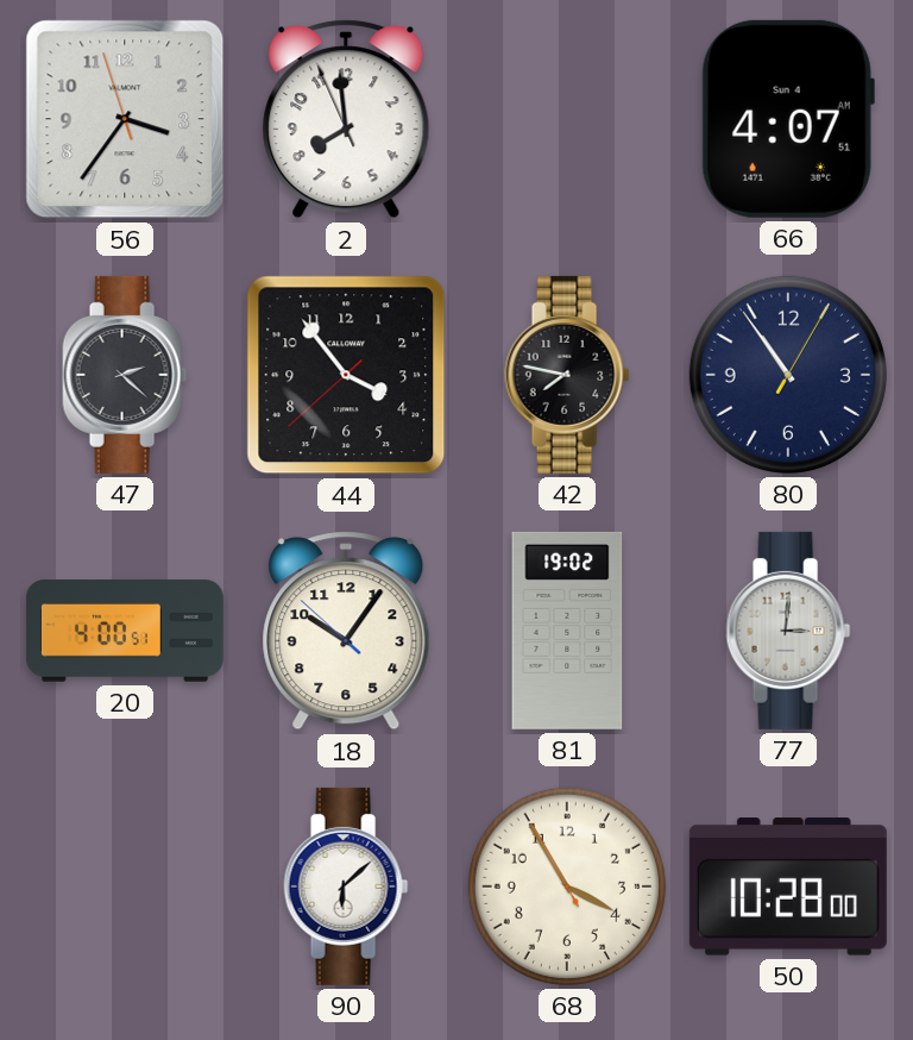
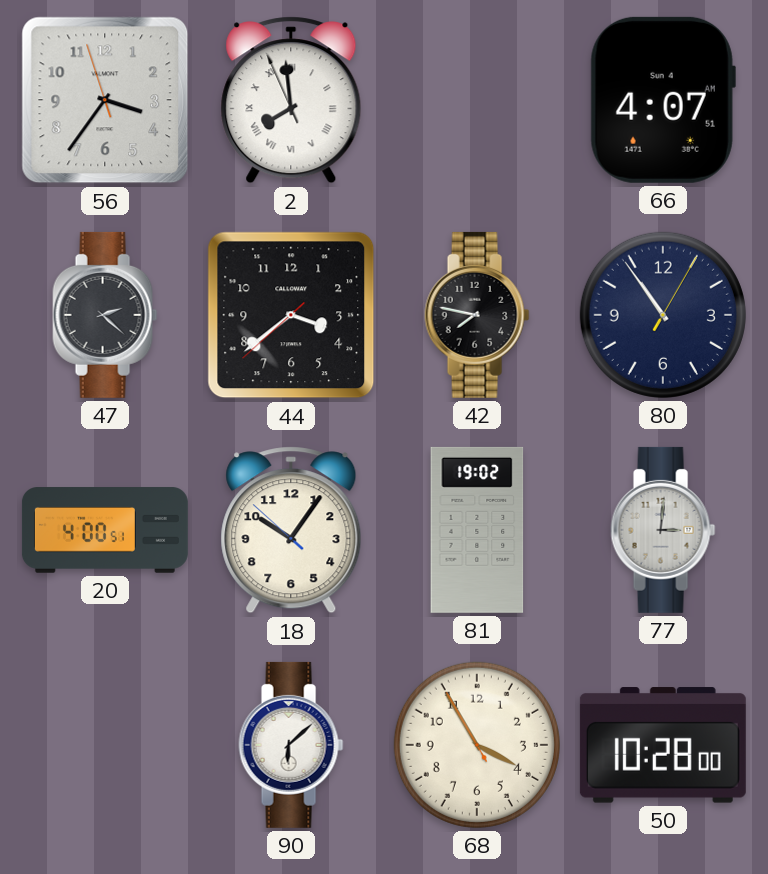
2 numerals: Arabic -> Roman (291, 100)
44: 3:53 -> 3:38 (291, 315)
